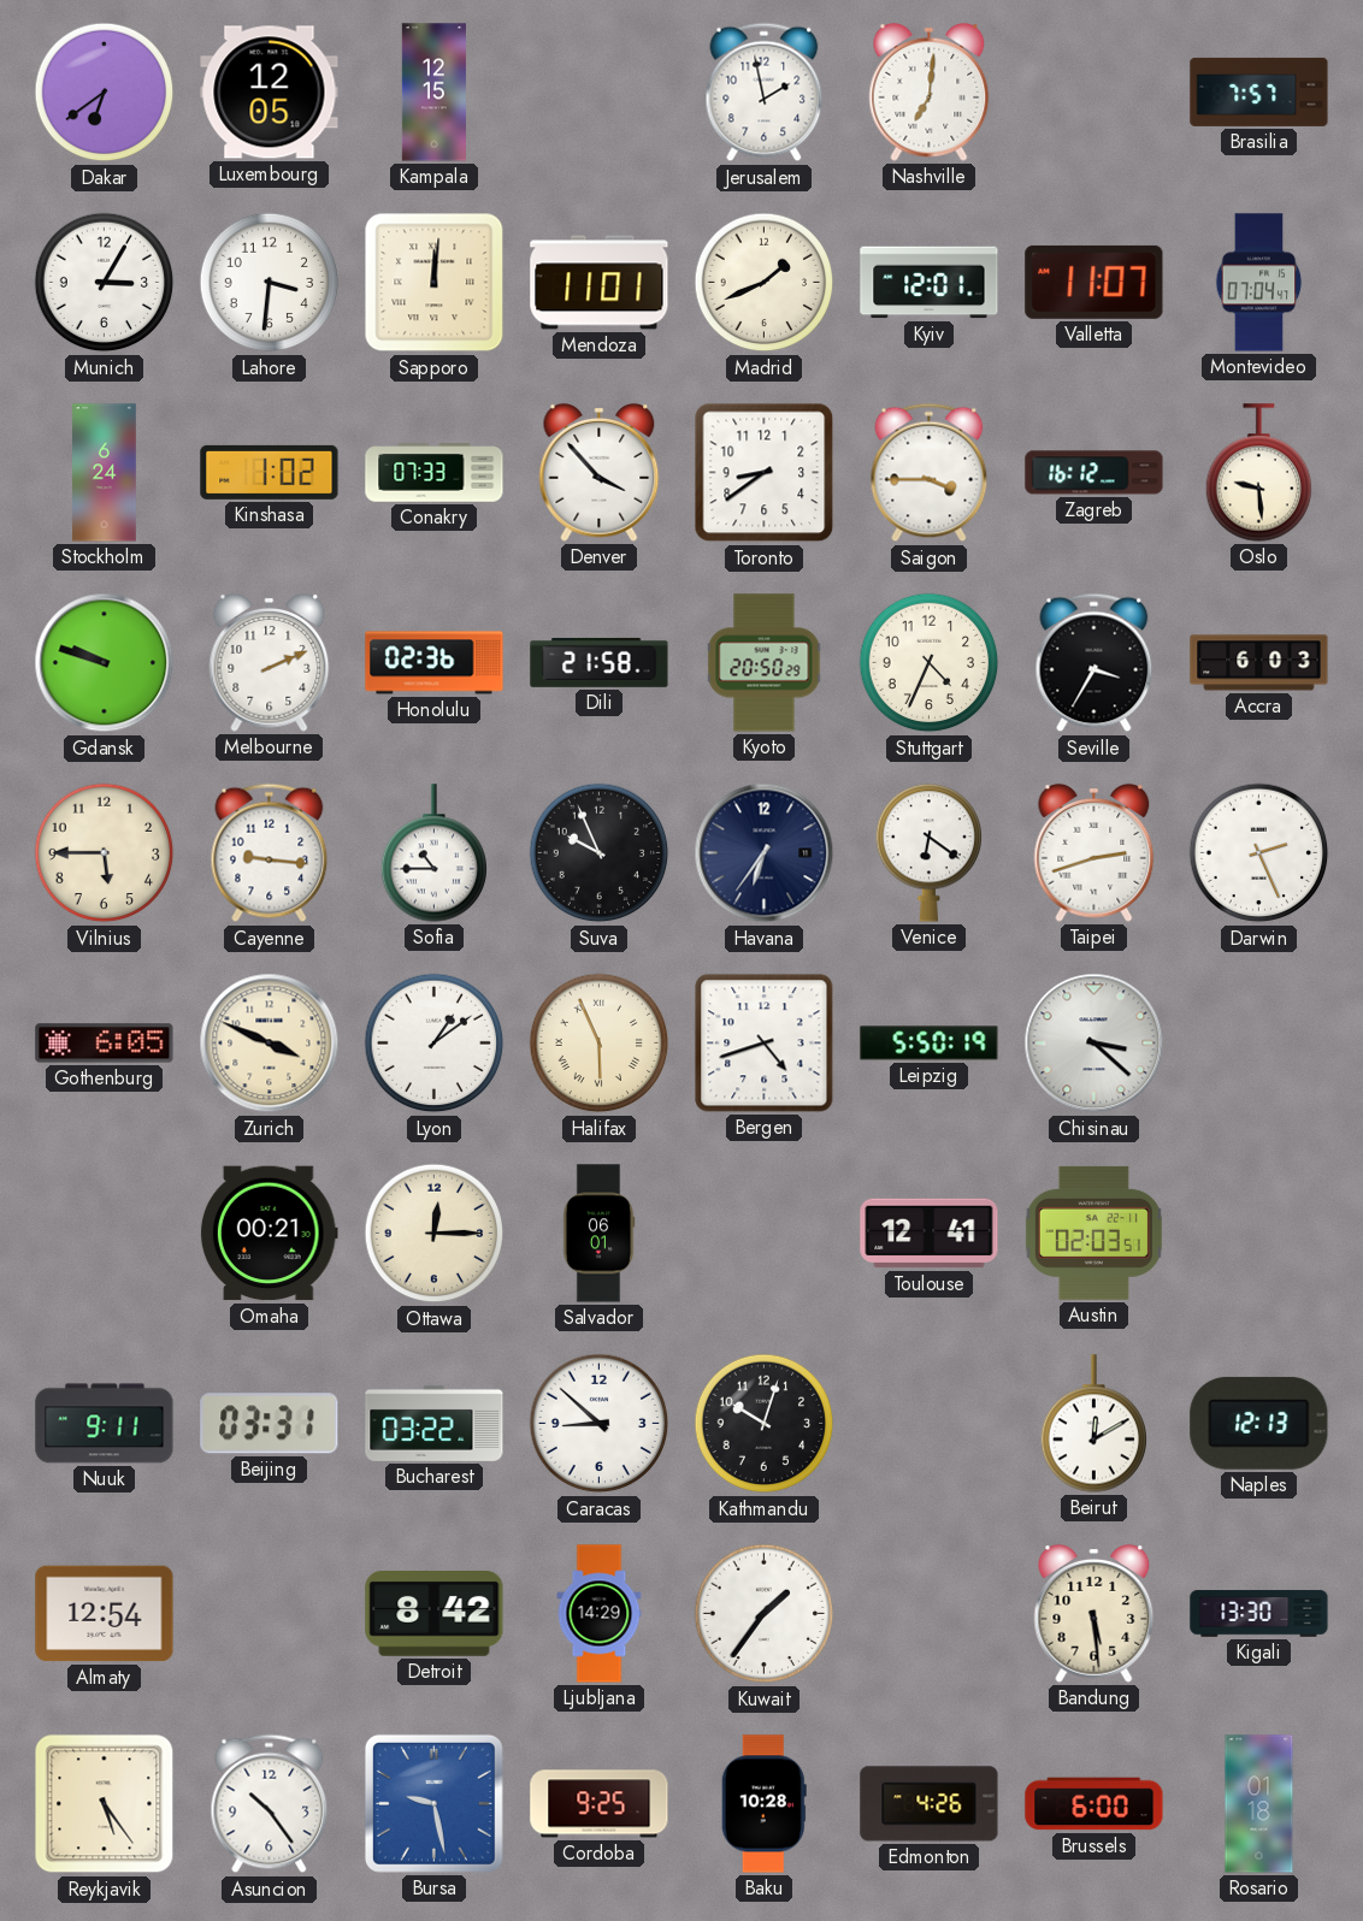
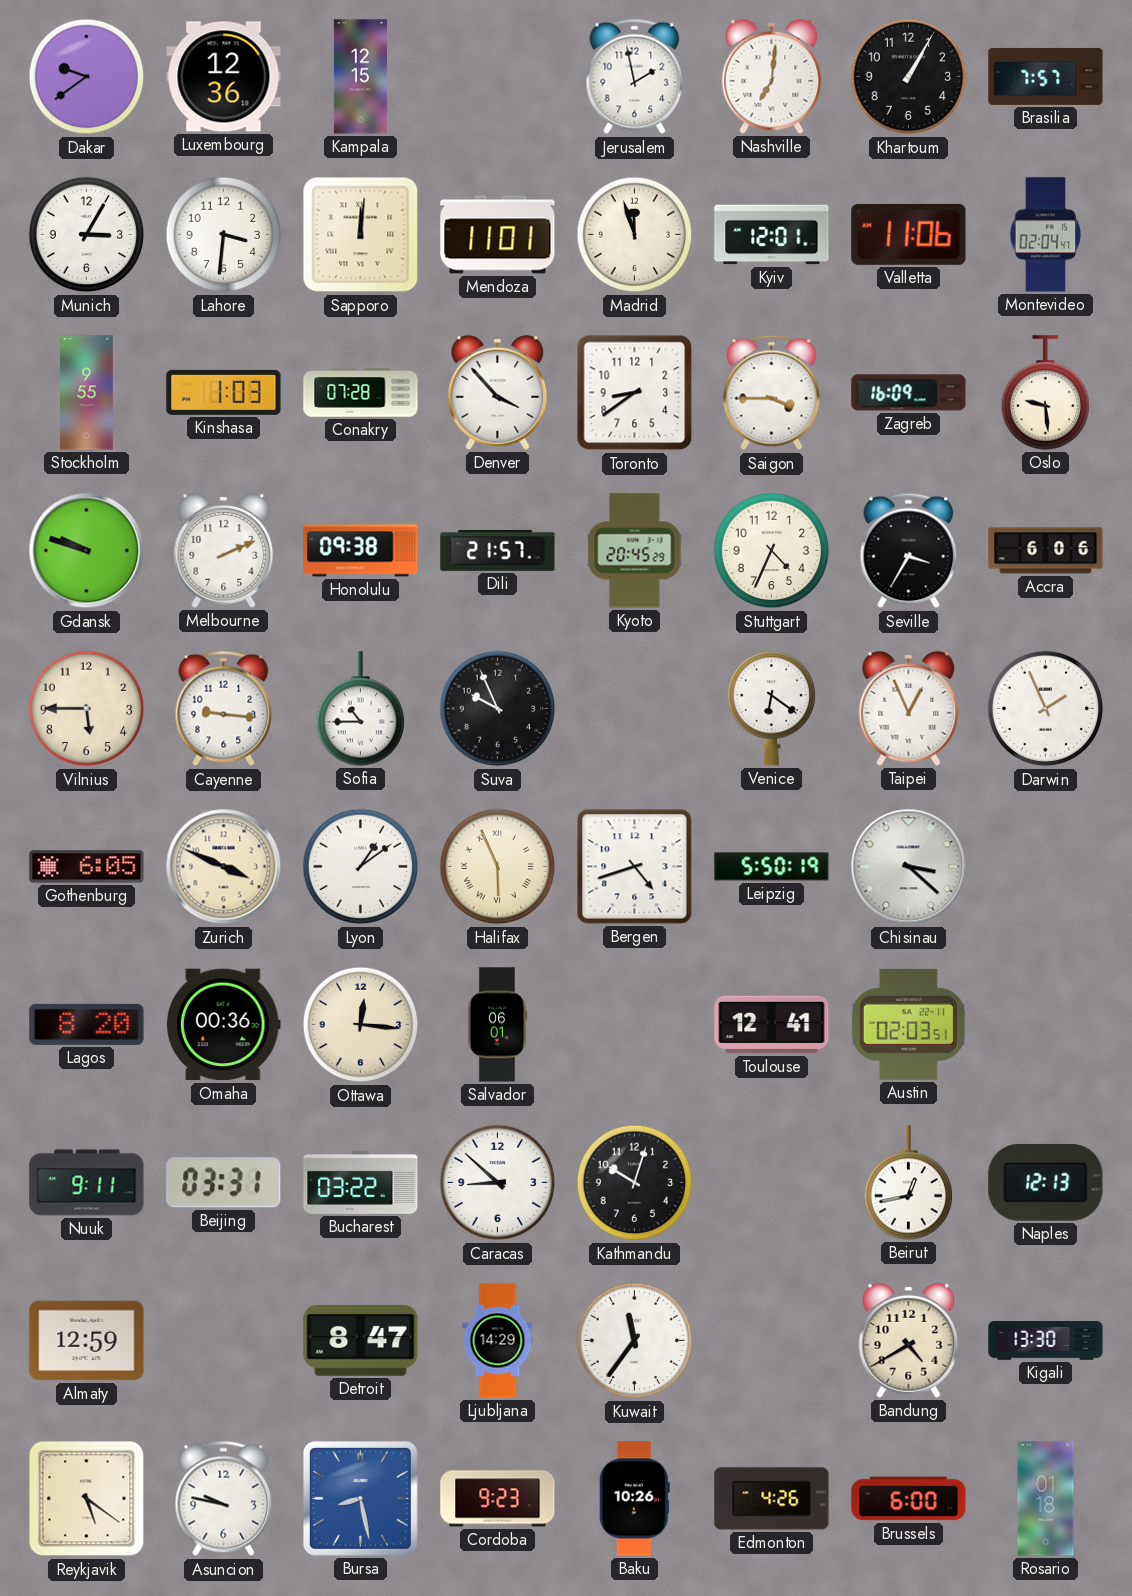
Dakar: 6:39 -> 9:39 (87, 77)
Luxembourg: 12:05 -> 12:36 (224, 77)
Khartoum: none -> 1:05 (909, 77)
Madrid: 1:41 -> 11:57 (635, 235)
Valletta: 11:07 -> 11:06 (909, 234)
Montevideo: 07:04 -> 02:04 (1046, 235)
Stockholm: 6:24 -> 9:55 (87, 393)
Kinshasa: 1:02 -> 1:03 (224, 392)
Conakry: 07:33 -> 07:28 (361, 393)
Zagreb: 16:12 -> 16:09 (909, 393)
Honolulu: 02:36 -> 09:38 (361, 551)
Dili: 21:58 -> 21:57 (498, 550)
Kyoto: 20:50 -> 20:45 (635, 551)
Accra: 6:03 -> 6:06 (1046, 551)
Havana: 6:36 -> none (765, 853)
Taipei: 2:42 -> 12:56 (909, 708)
Darwin: 2:26 -> 1:56 (1046, 709)
Lagos: none -> 8:20 (87, 1024)
Omaha: 00:21 -> 00:36 (223, 1025)
Ottawa: 12:15 -> 12:16 (361, 1025)
Beirut: 12:10 -> 12:43 (909, 1183)
Almaty: 12:54 -> 12:59 (87, 1341)
Detroit: 8:42 -> 8:47 (361, 1341)
Kuwait: 1:36 -> 11:36 (635, 1341)
Bandung: 5:29 -> 4:40 (909, 1340)
Reykjavik: 5:24 -> 5:21 (87, 1499)
Asuncion: 10:24 -> 9:47 (224, 1499)
Bursa: 9:28 -> 8:28 (360, 1498)
Cordoba: 9:25 -> 9:23 (498, 1499)
Baku: 10:28 -> 10:26 (634, 1499)
